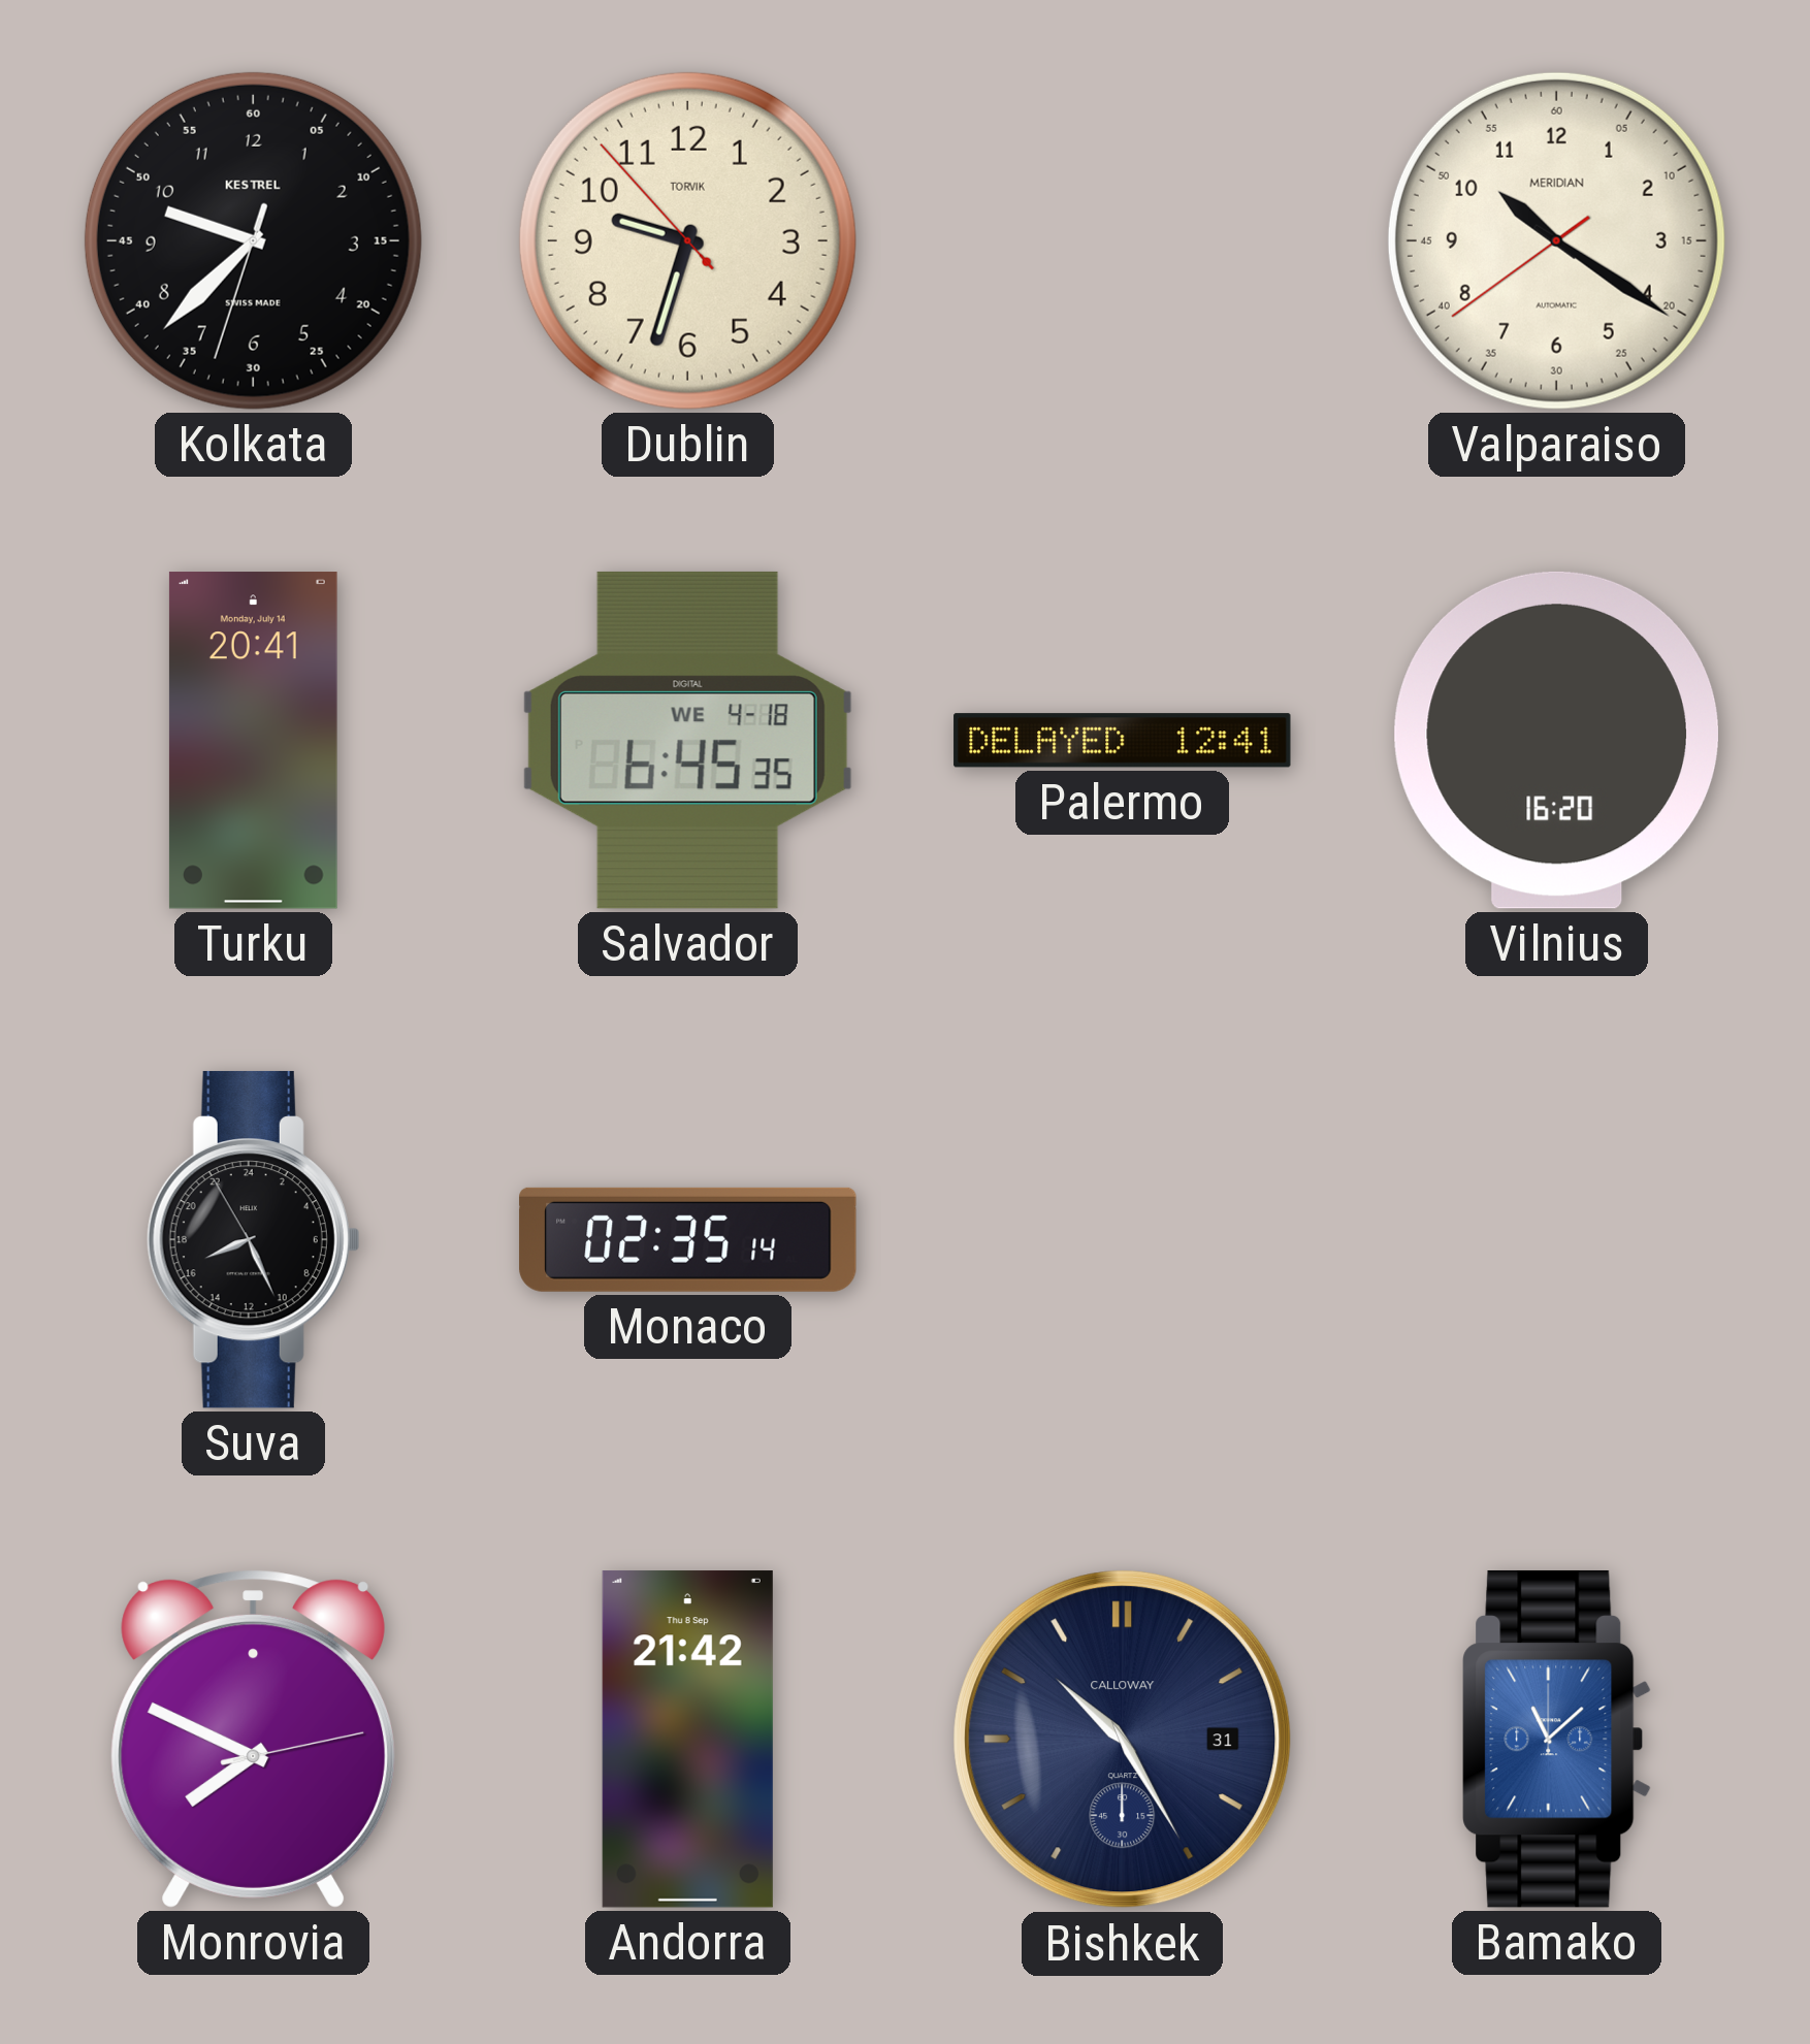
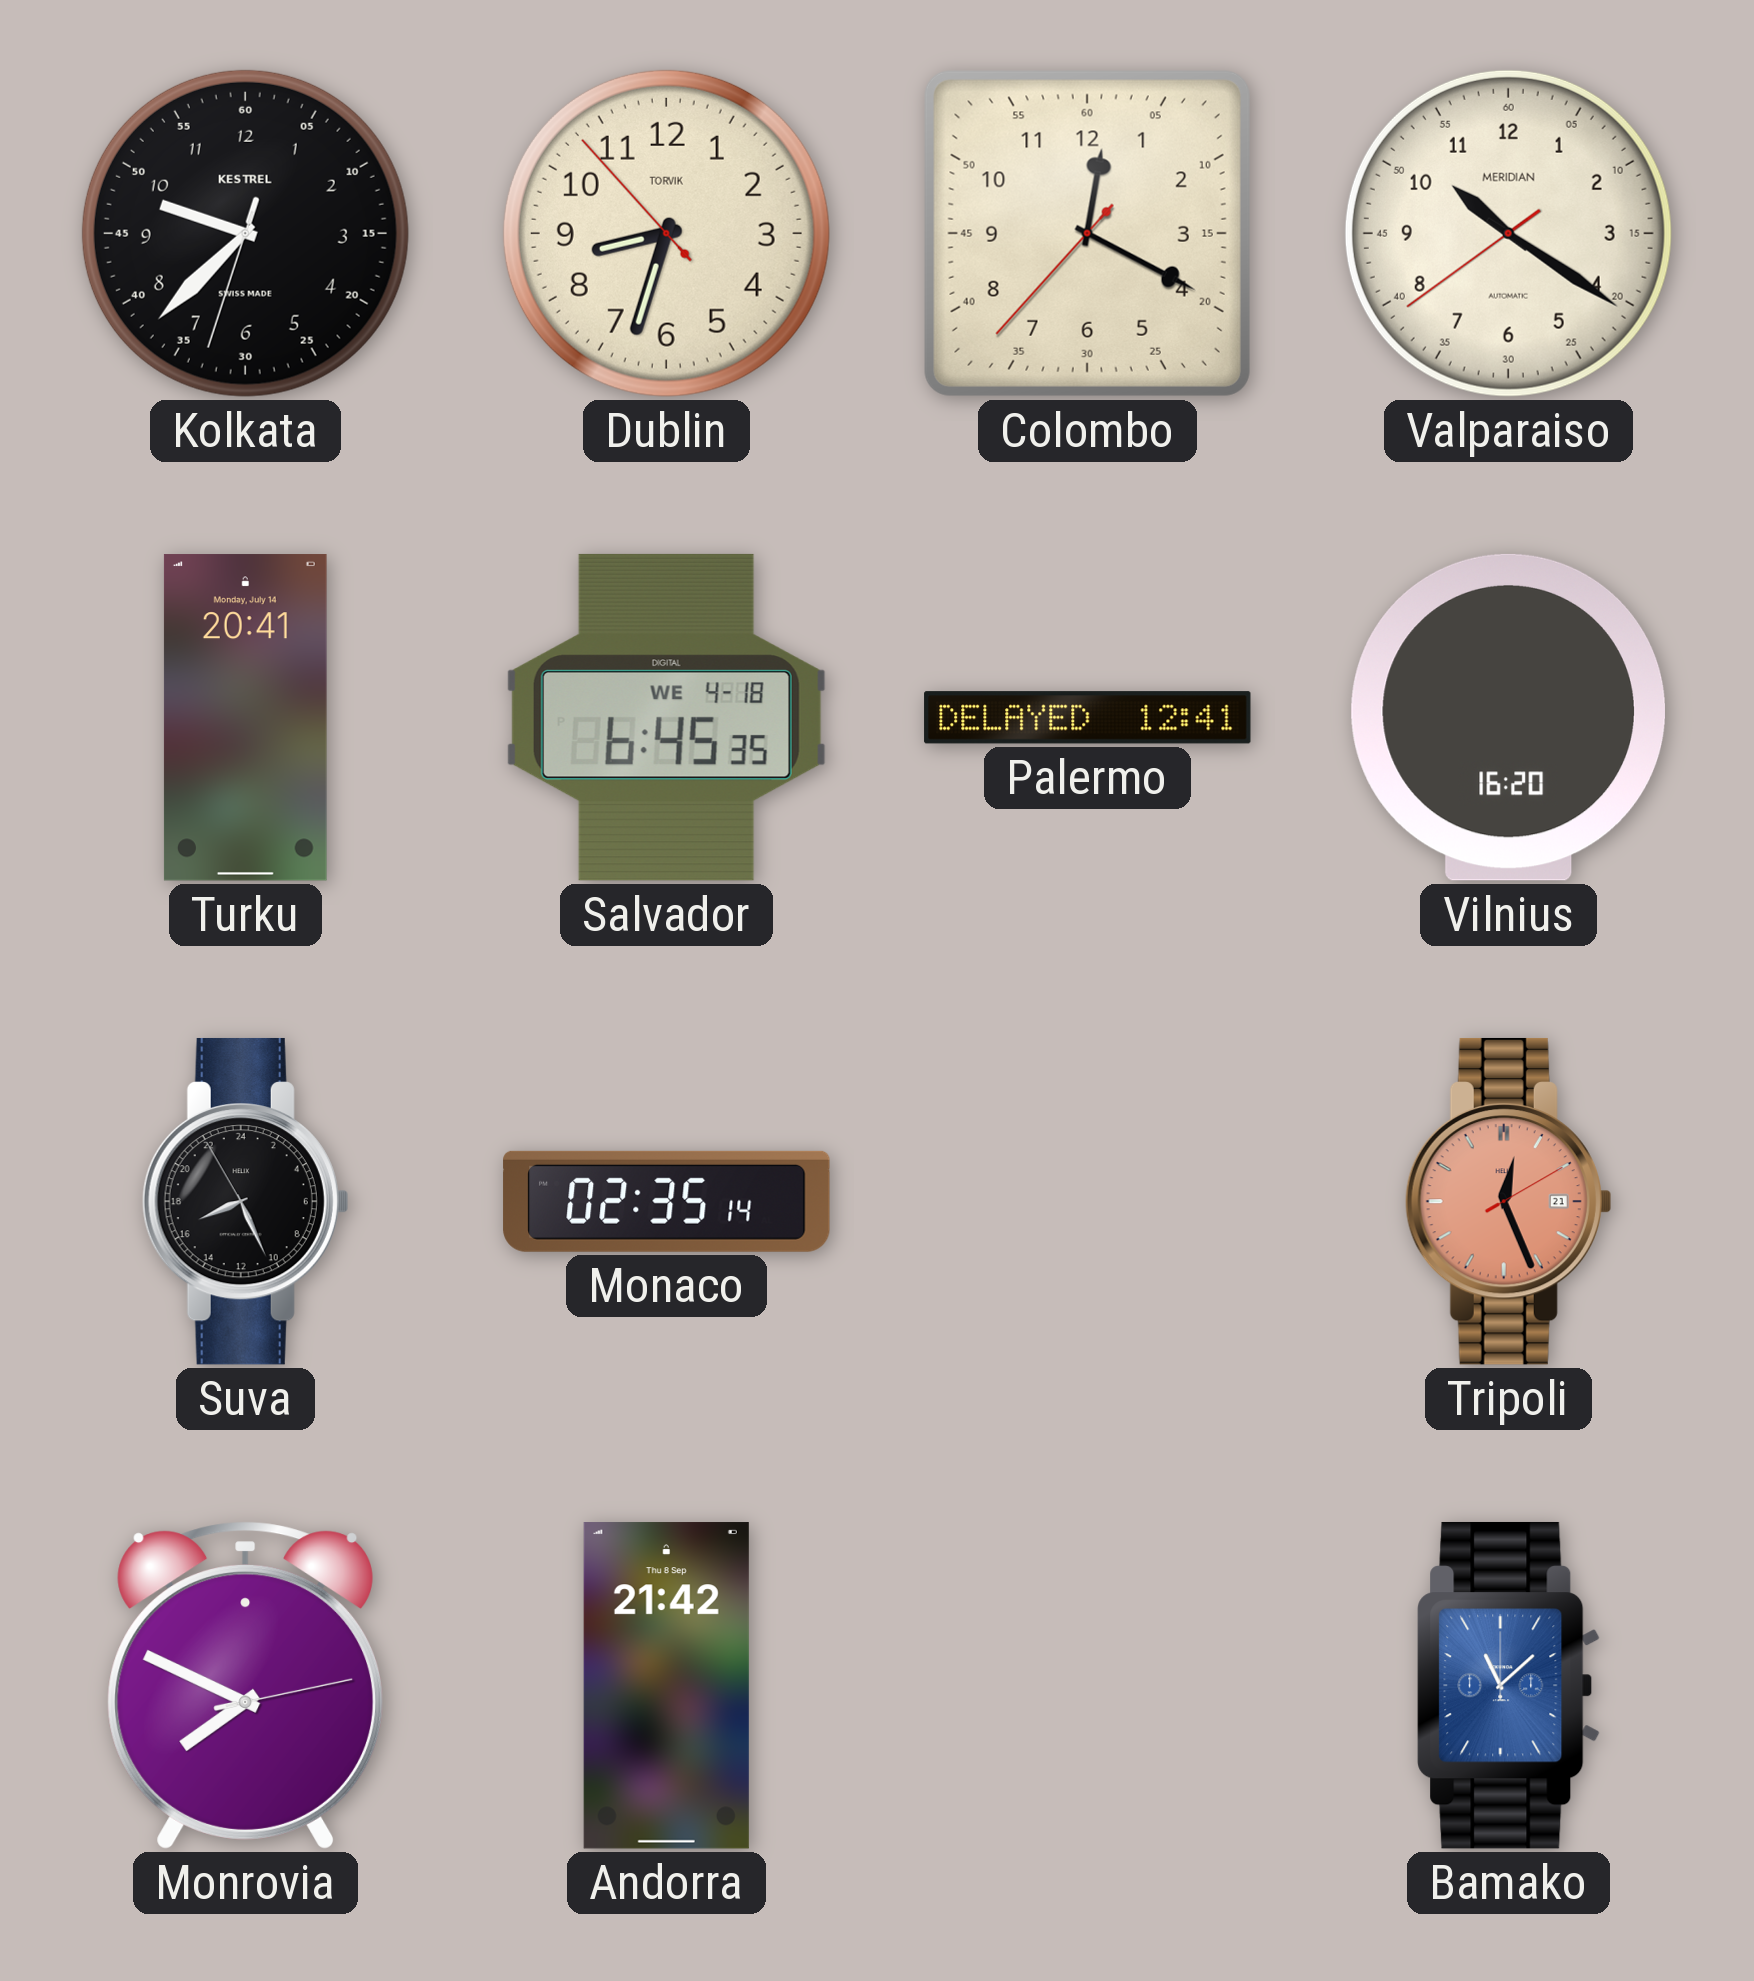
Dublin: 9:32 -> 8:32 (666, 233)
Colombo: none -> 12:19 (1087, 233)
Tripoli: none -> 12:26 (1508, 1201)
Bishkek: 10:25 -> none (1123, 1740)
